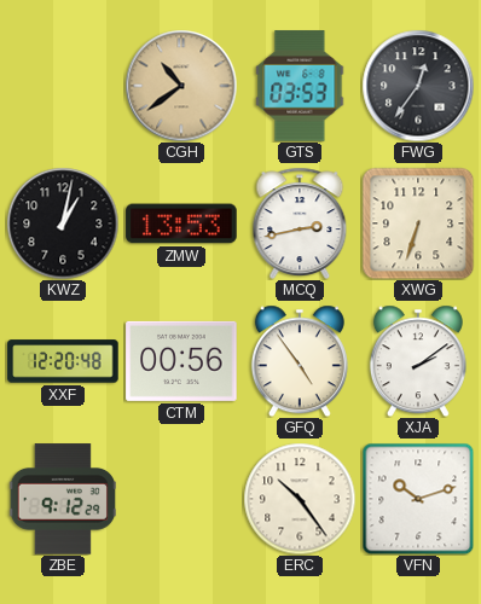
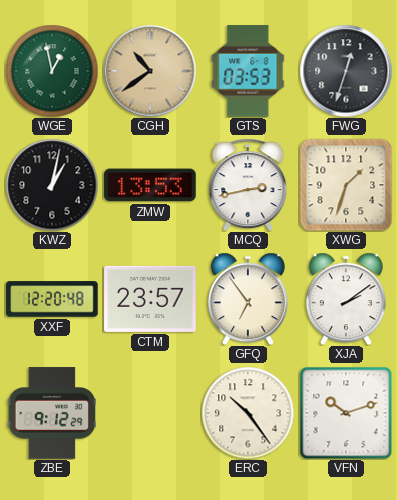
WGE: none -> 12:58 (52, 71)
FWG: 12:36 -> 12:33 (346, 71)
XWG: 6:33 -> 1:33 (346, 185)
CTM: 00:56 -> 23:57 (150, 299)
GFQ: 4:54 -> 6:54 (248, 299)
